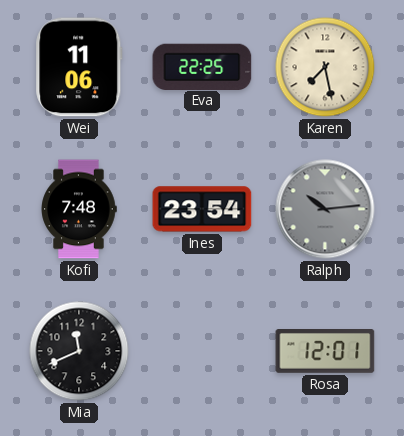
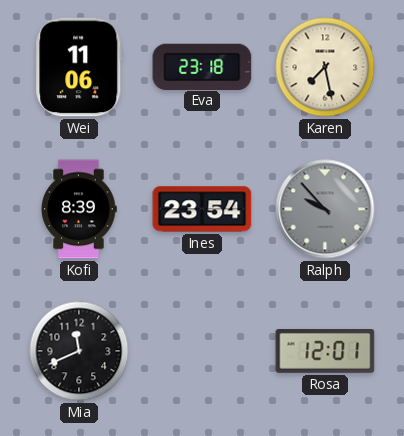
Eva: 22:25 -> 23:18 (202, 66)
Kofi: 7:48 -> 8:39 (79, 209)
Ralph: 10:14 -> 9:53 (325, 209)
